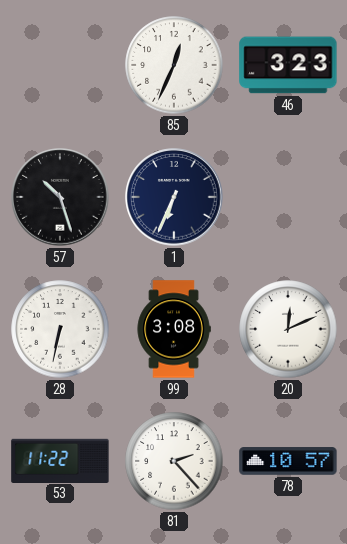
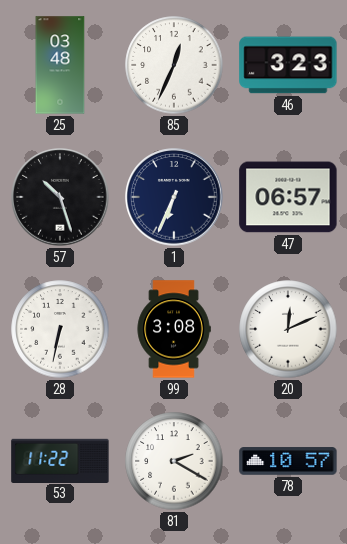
25: none -> 03:48 (60, 65)
47: none -> 06:57 (288, 197)
81: 2:23 -> 2:20 (174, 461)
